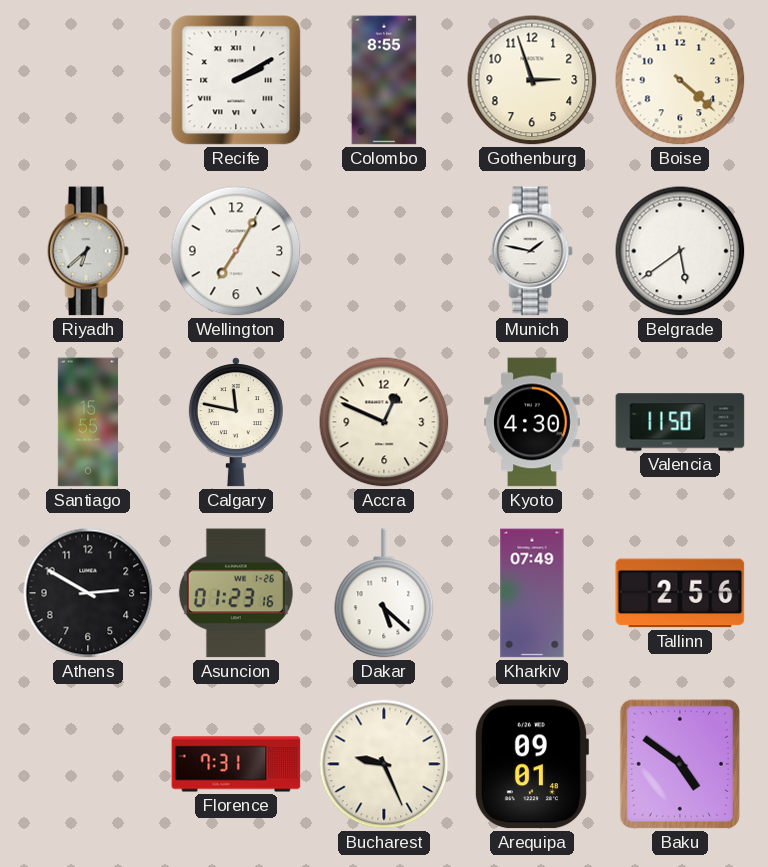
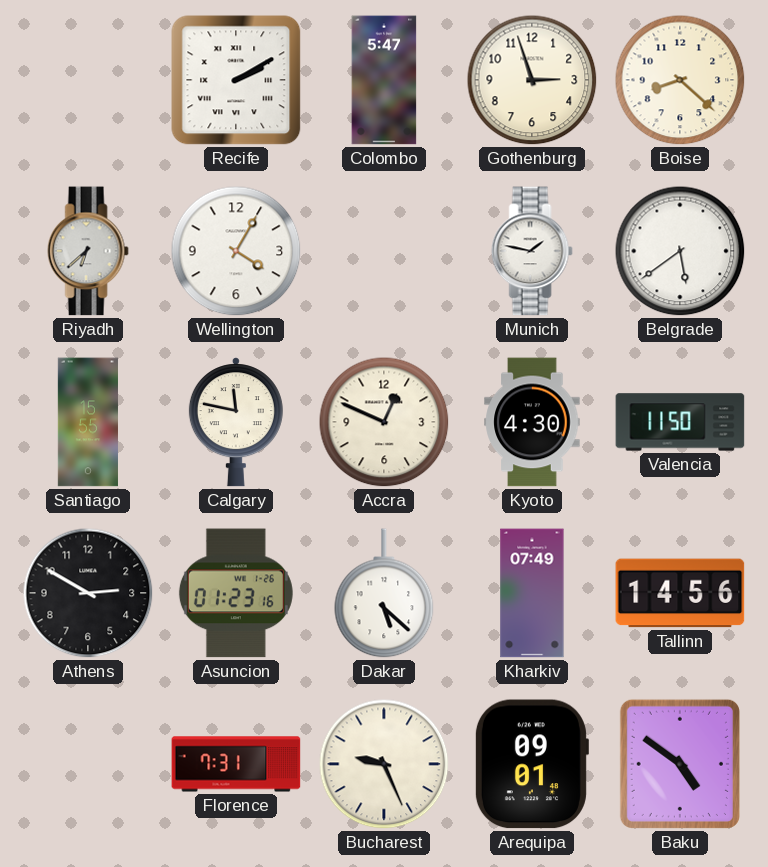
Colombo: 8:55 -> 5:47 (384, 80)
Boise: 4:22 -> 8:22 (680, 80)
Wellington: 7:05 -> 4:05 (236, 251)
Tallinn: 2:56 -> 14:56 (680, 593)
